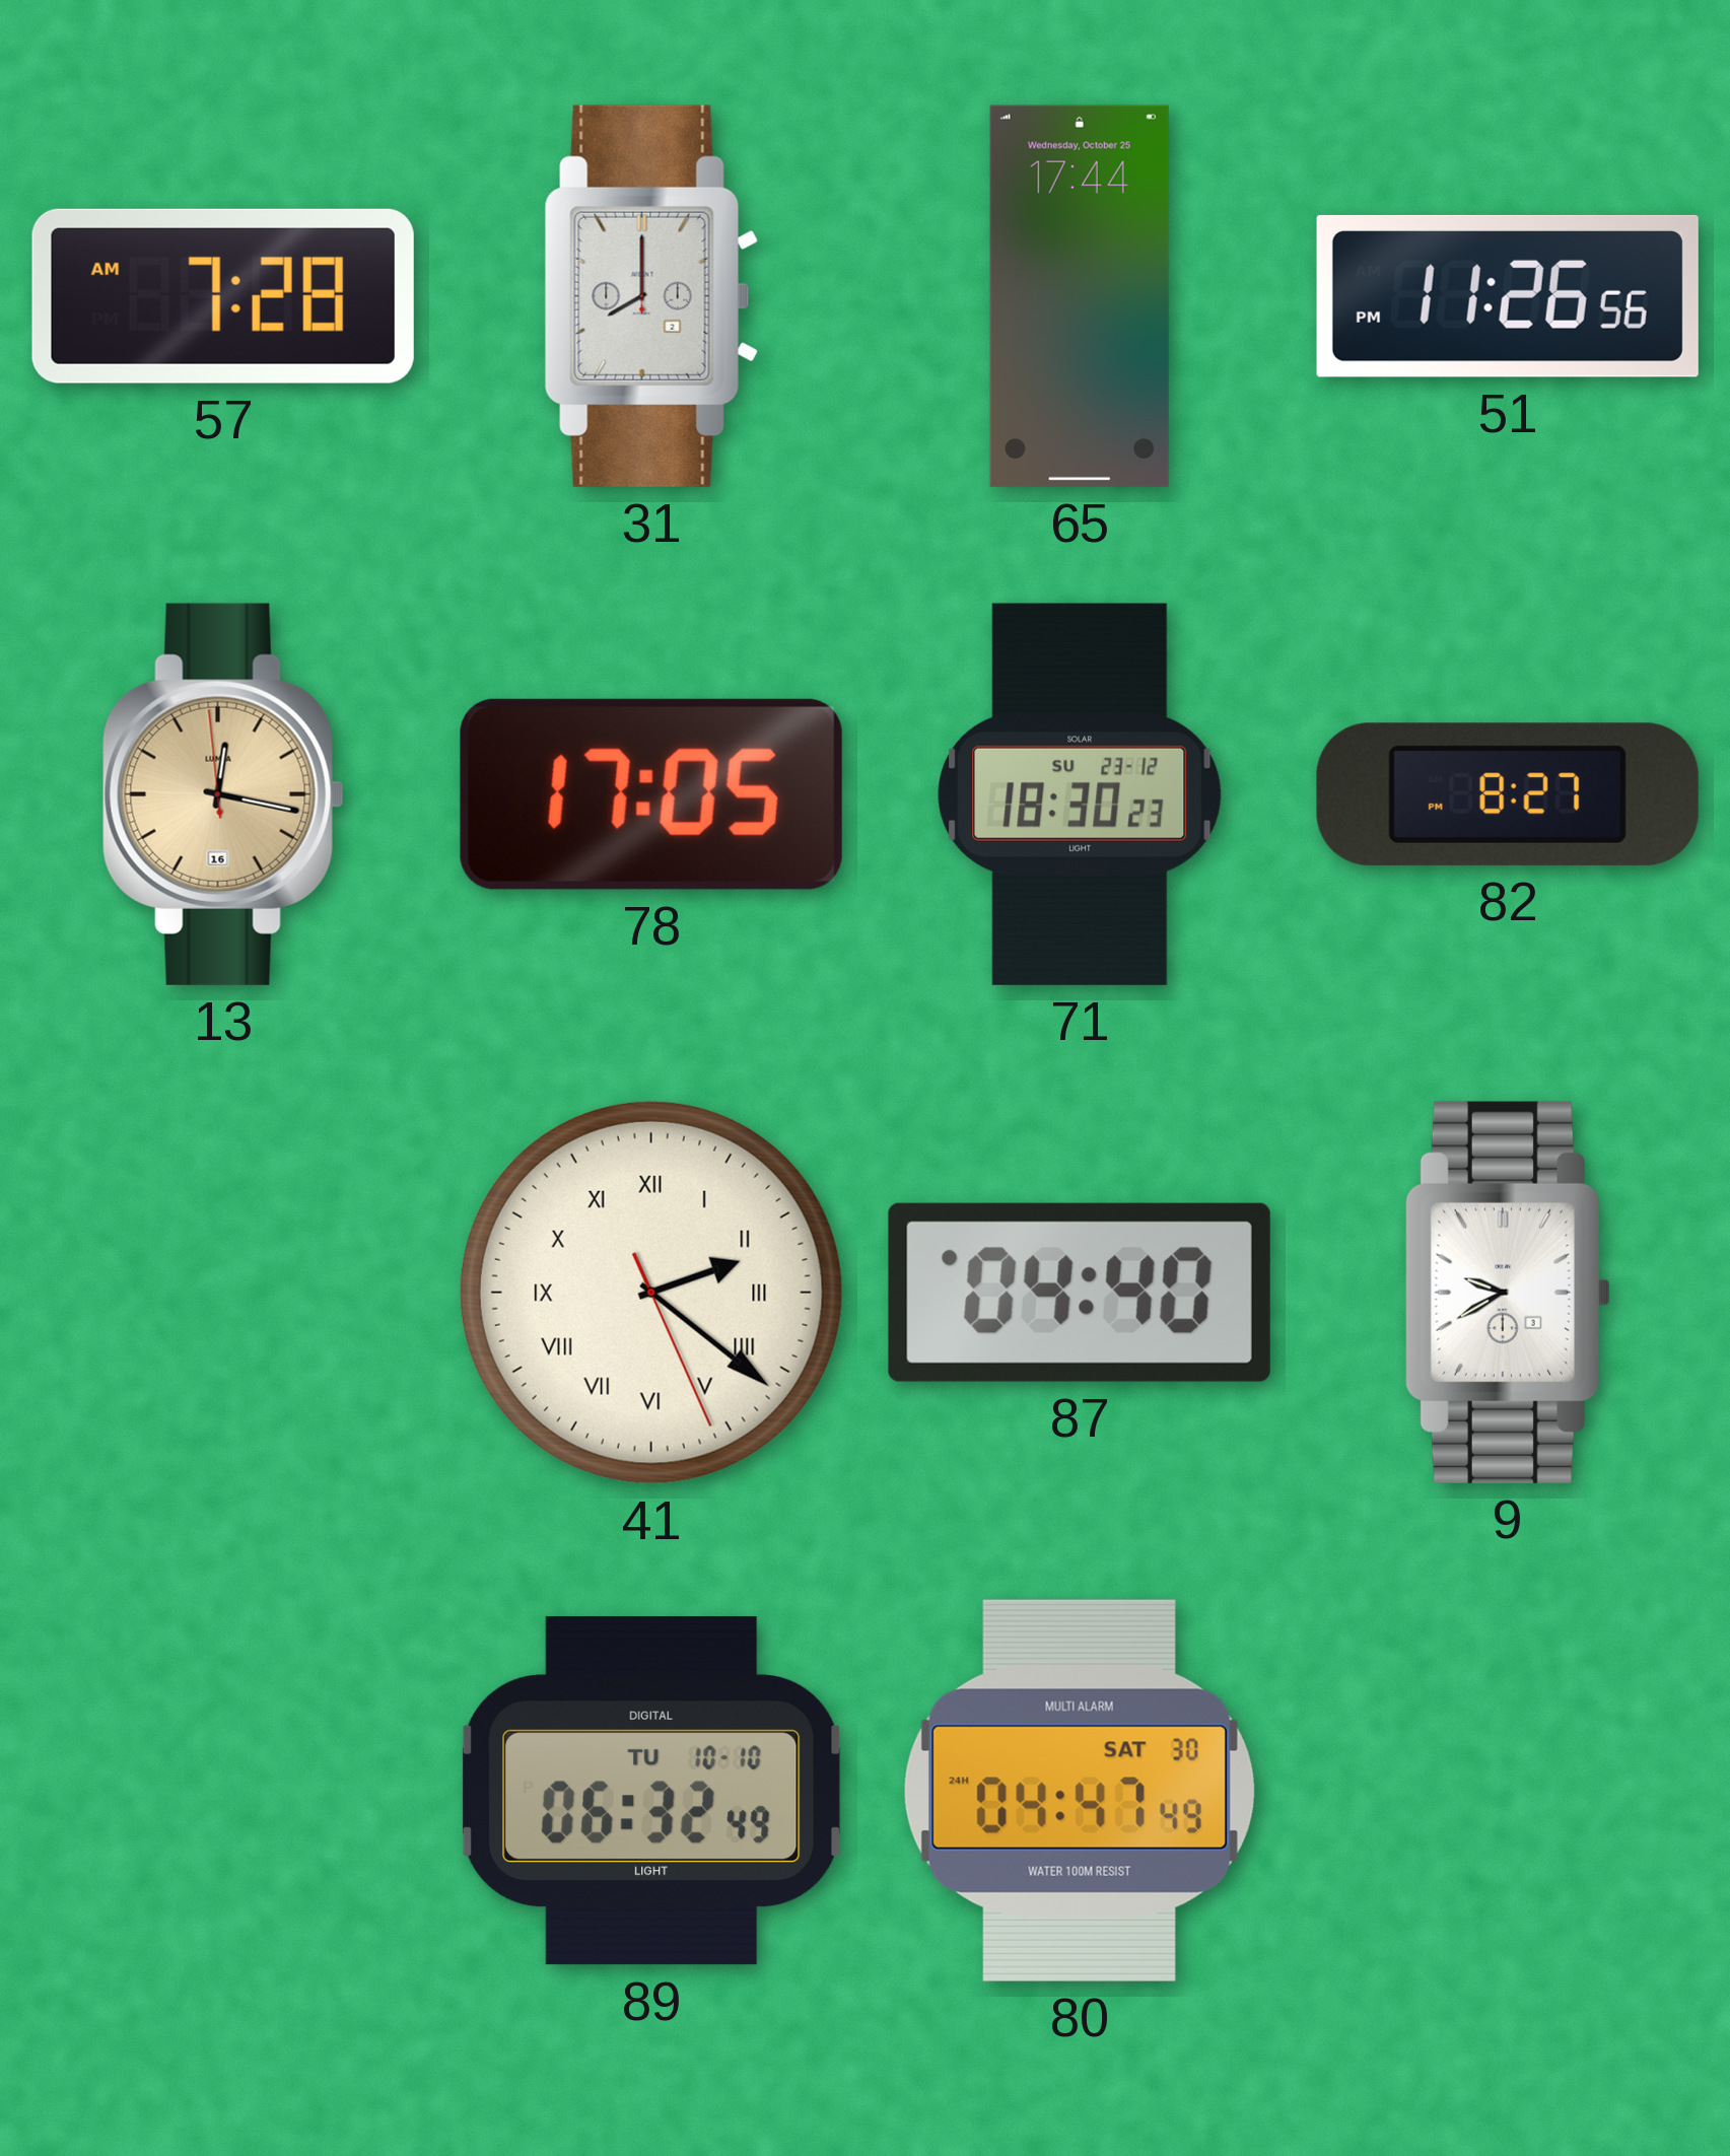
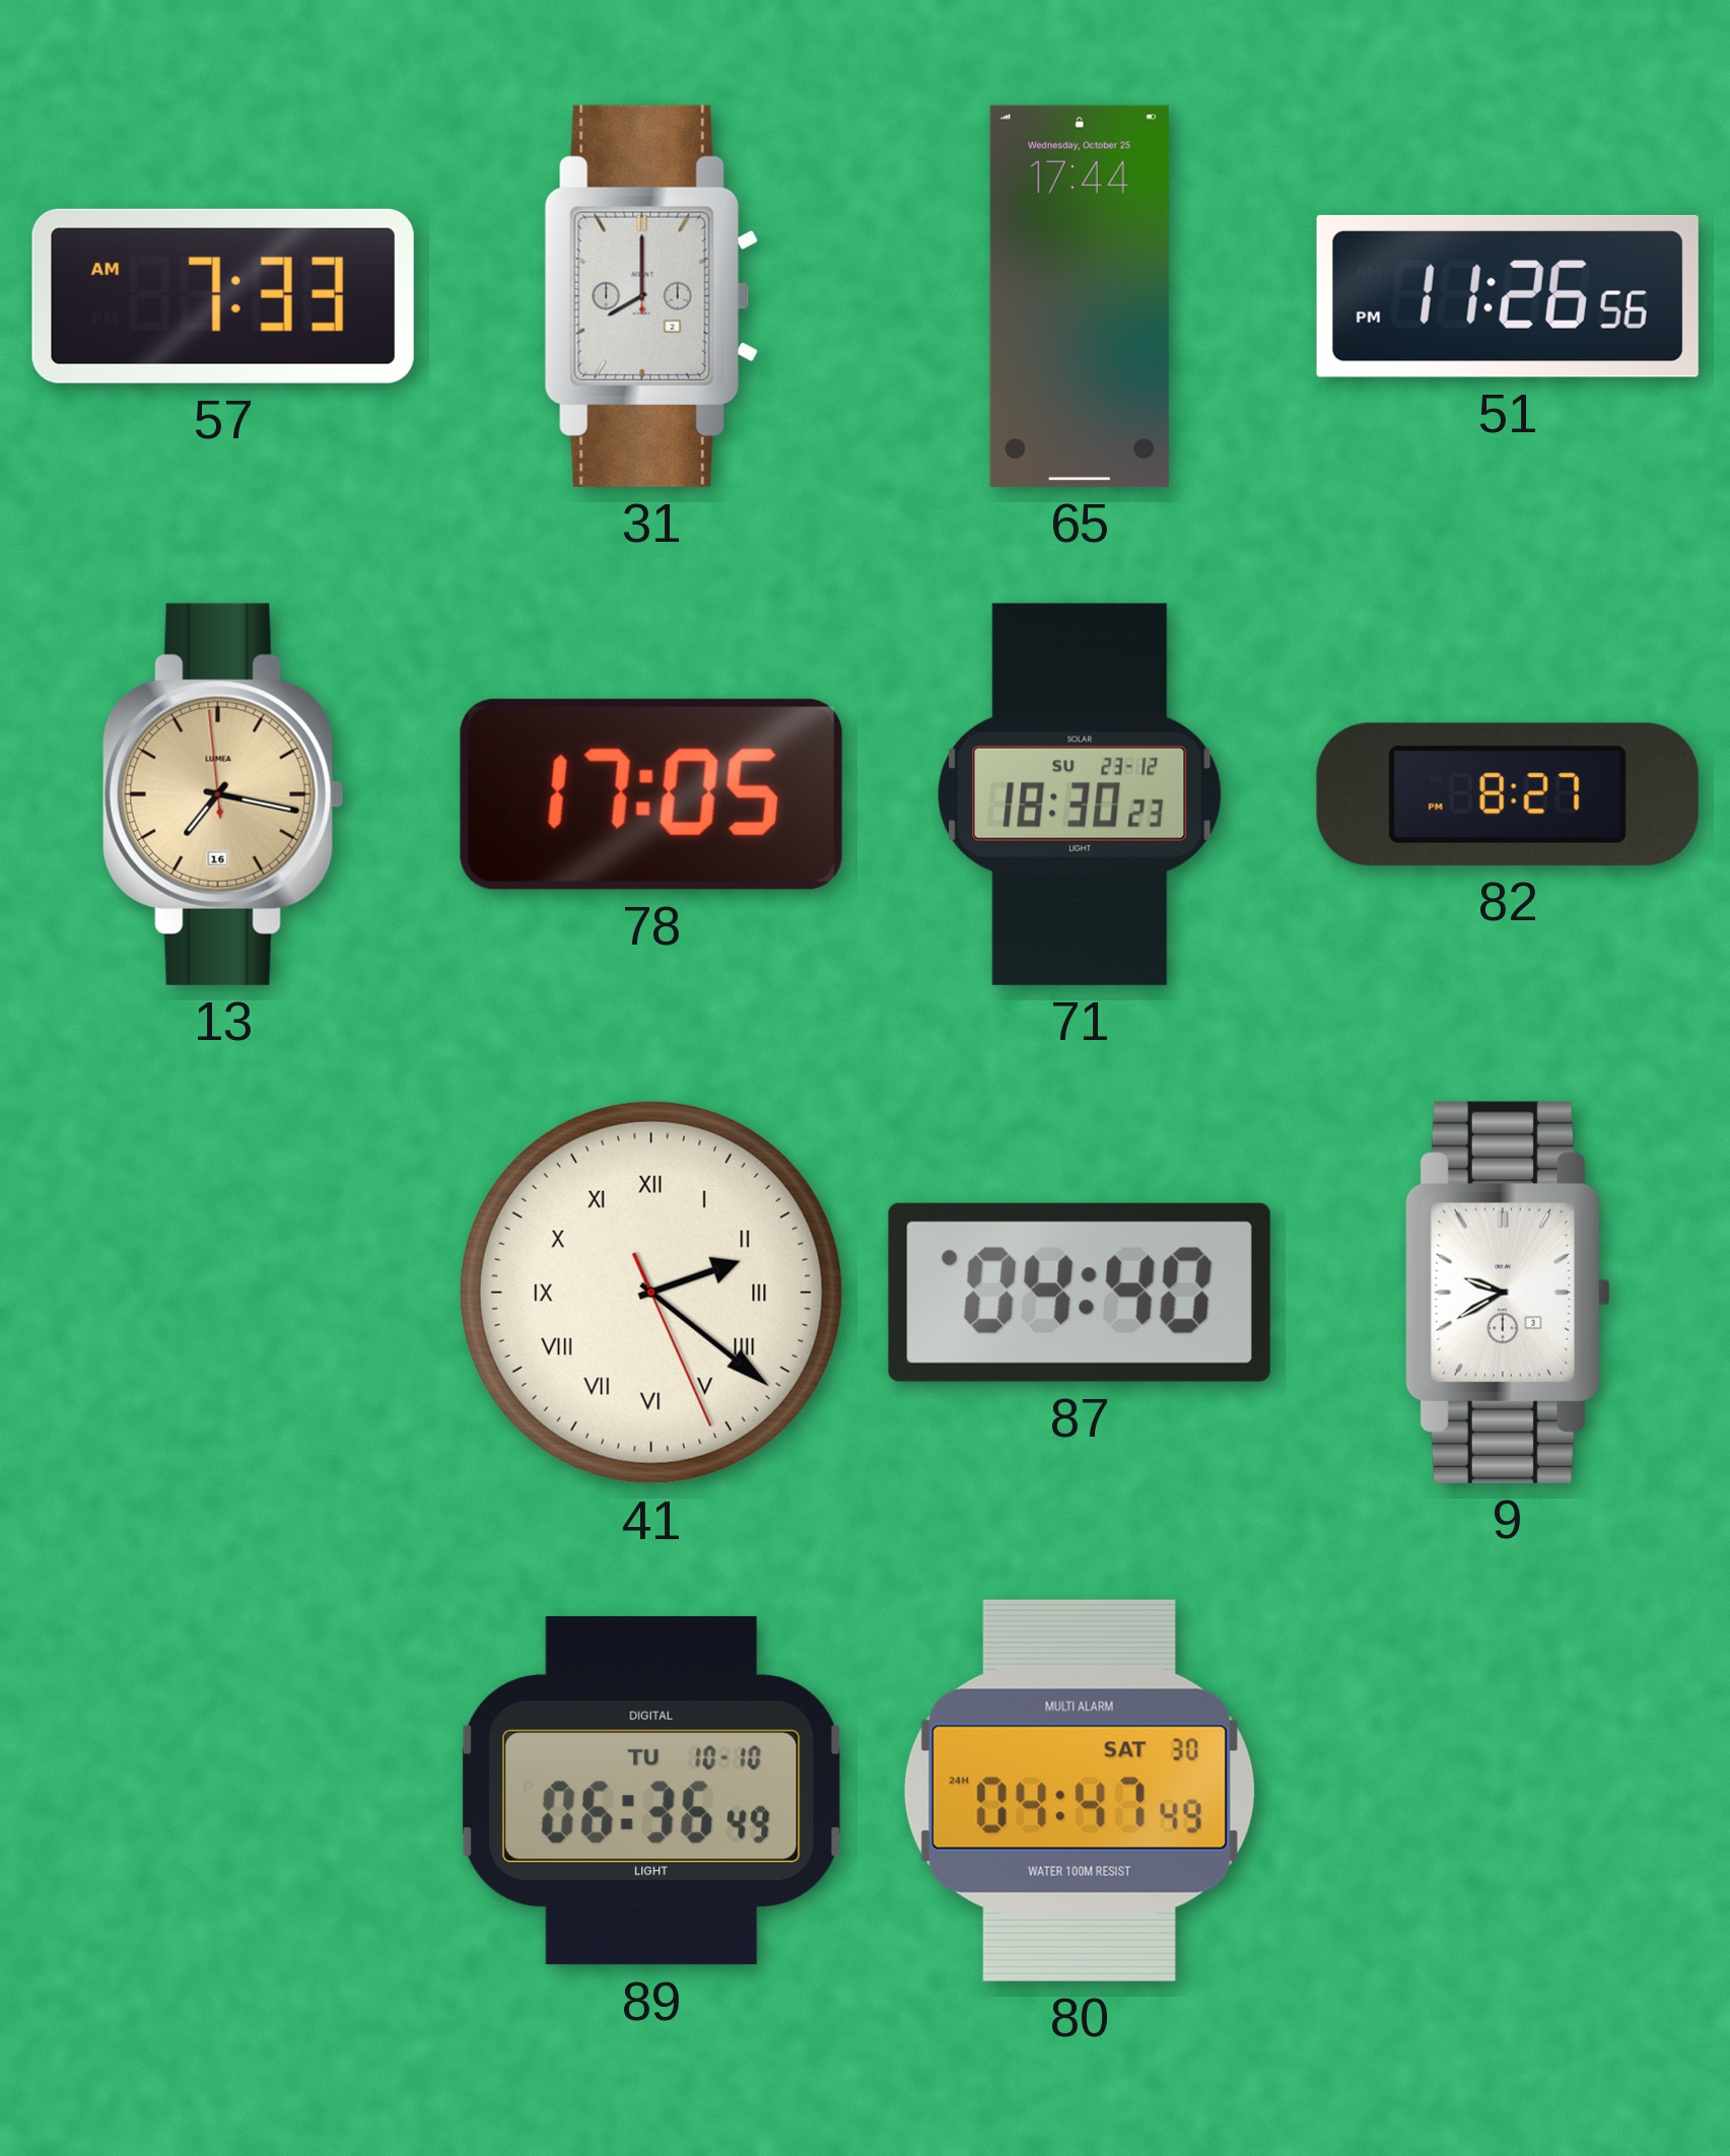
57: 7:28 -> 7:33 (223, 296)
13: 12:16 -> 7:16 (223, 794)
89: 06:32 -> 06:36 (651, 1791)
